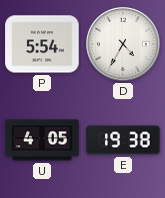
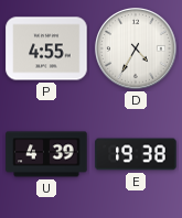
P: 5:54 -> 4:55 (46, 48)
U: 4:05 -> 4:39 (46, 154)
